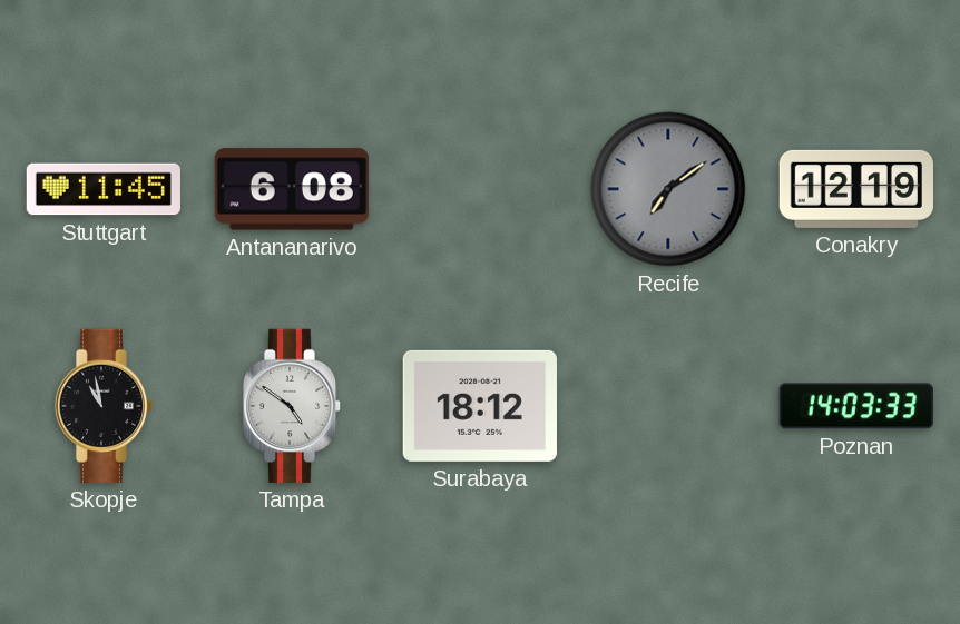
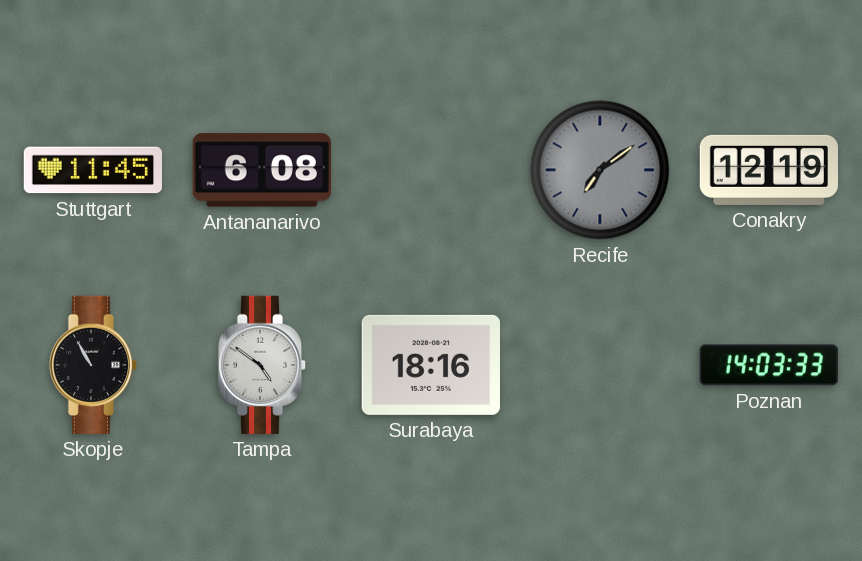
Skopje: 10:58 -> 10:55 (93, 365)
Surabaya: 18:12 -> 18:16 (431, 365)
